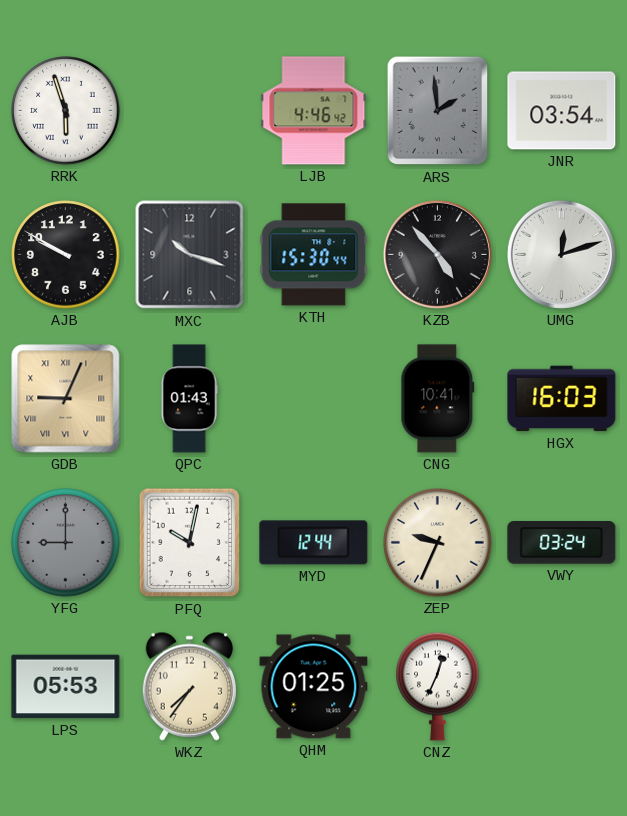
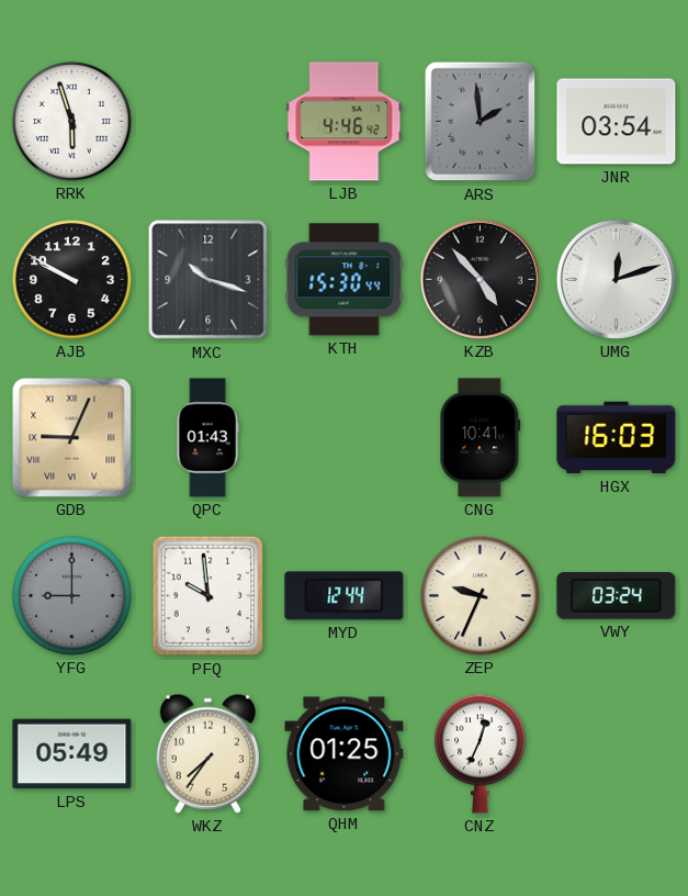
PFQ: 10:02 -> 9:59 (208, 596)
LPS: 05:53 -> 05:49 (72, 754)
